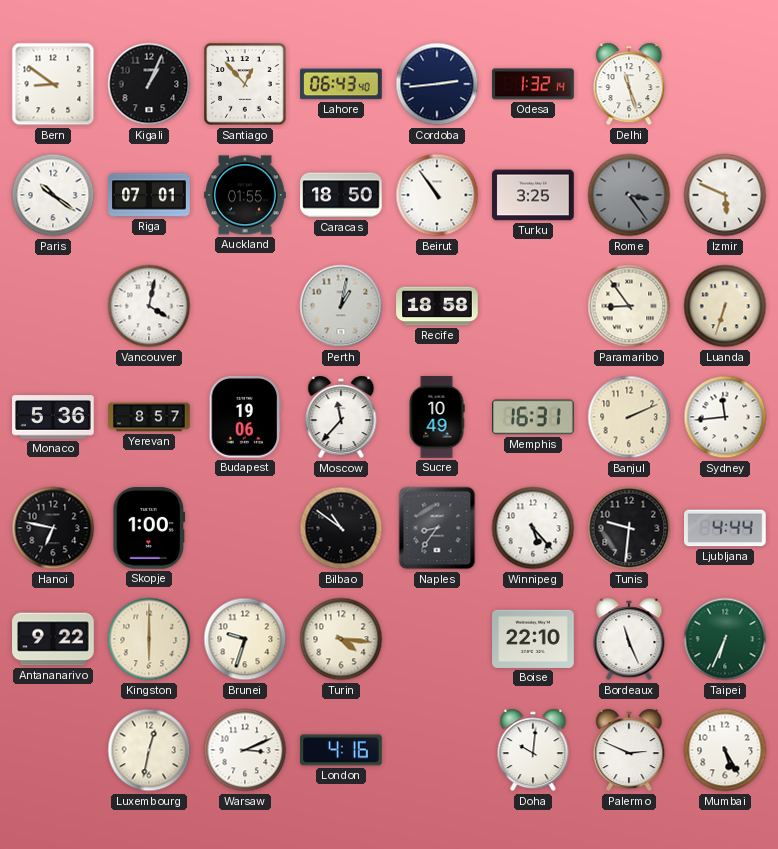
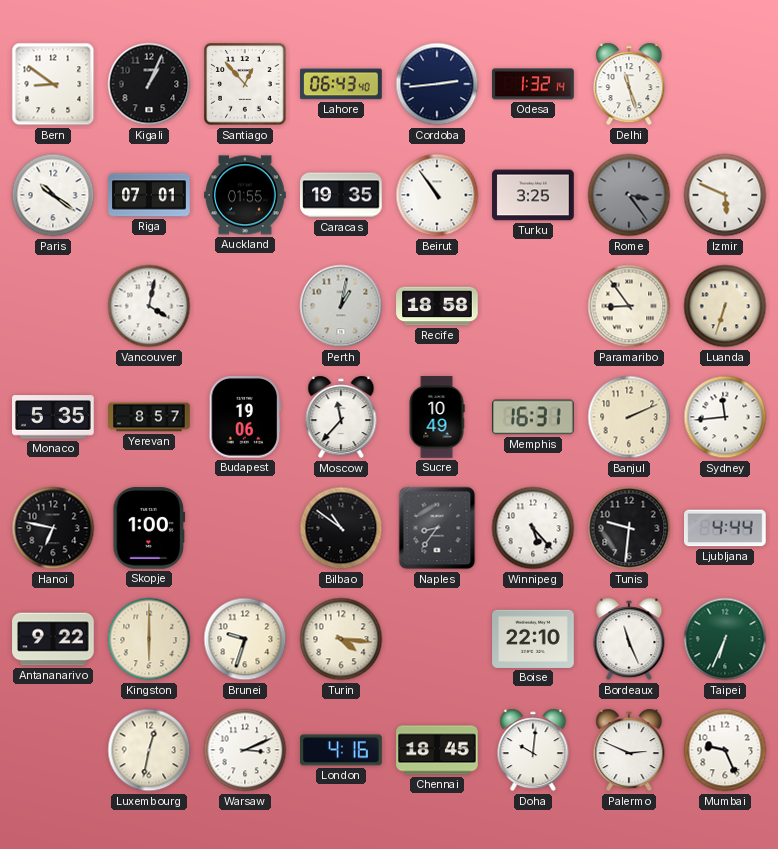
Caracas: 18:50 -> 19:35 (341, 195)
Monaco: 5:36 -> 5:35 (53, 417)
Chennai: none -> 18:45 (437, 750)
Mumbai: 5:25 -> 9:26 (725, 750)
